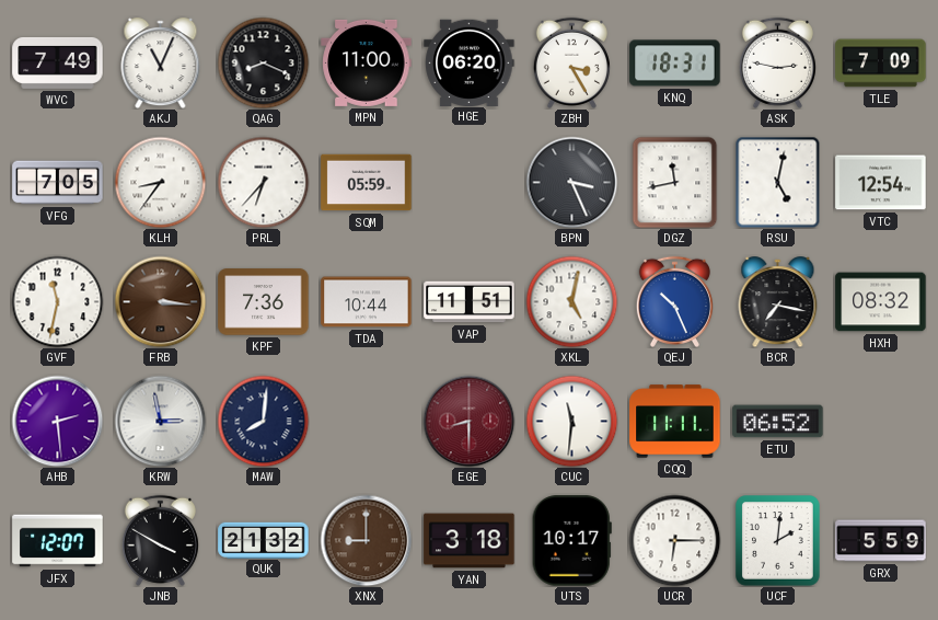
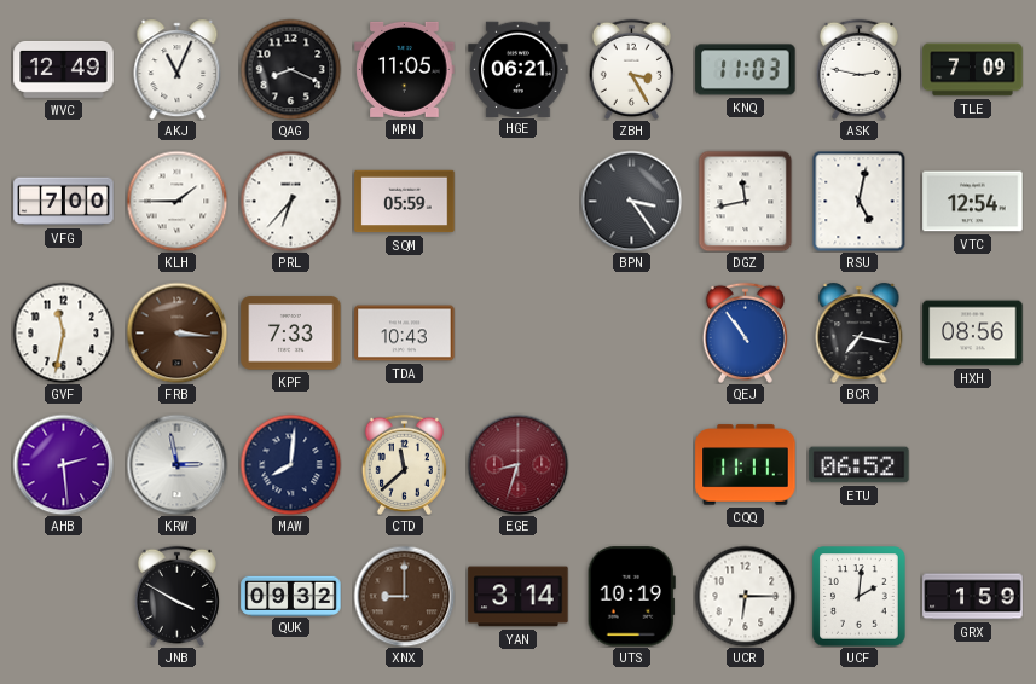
WVC: 7:49 -> 12:49 (64, 69)
MPN: 11:00 -> 11:05 (405, 69)
HGE: 06:20 -> 06:21 (519, 69)
KNQ: 18:31 -> 11:03 (746, 70)
VFG: 7:05 -> 7:00 (64, 202)
KLH: 8:36 -> 1:45 (176, 201)
BPN: 3:26 -> 3:24 (631, 201)
KPF: 7:36 -> 7:33 (291, 334)
TDA: 10:44 -> 10:43 (405, 334)
VAP: 11:51 -> none (470, 302)
XKL: 5:02 -> none (571, 301)
QEJ: 10:26 -> 10:54 (745, 332)
HXH: 08:32 -> 08:56 (973, 334)
CTD: none -> 11:38 (404, 464)
EGE: 8:30 -> 8:33 (517, 464)
CUC: 11:31 -> none (571, 421)
JFX: 12:07 -> none (58, 541)
QUK: 21:32 -> 09:32 (291, 596)
YAN: 3:18 -> 3:14 (519, 597)
UTS: 10:17 -> 10:19 (631, 597)
GRX: 5:59 -> 1:59 (973, 597)
